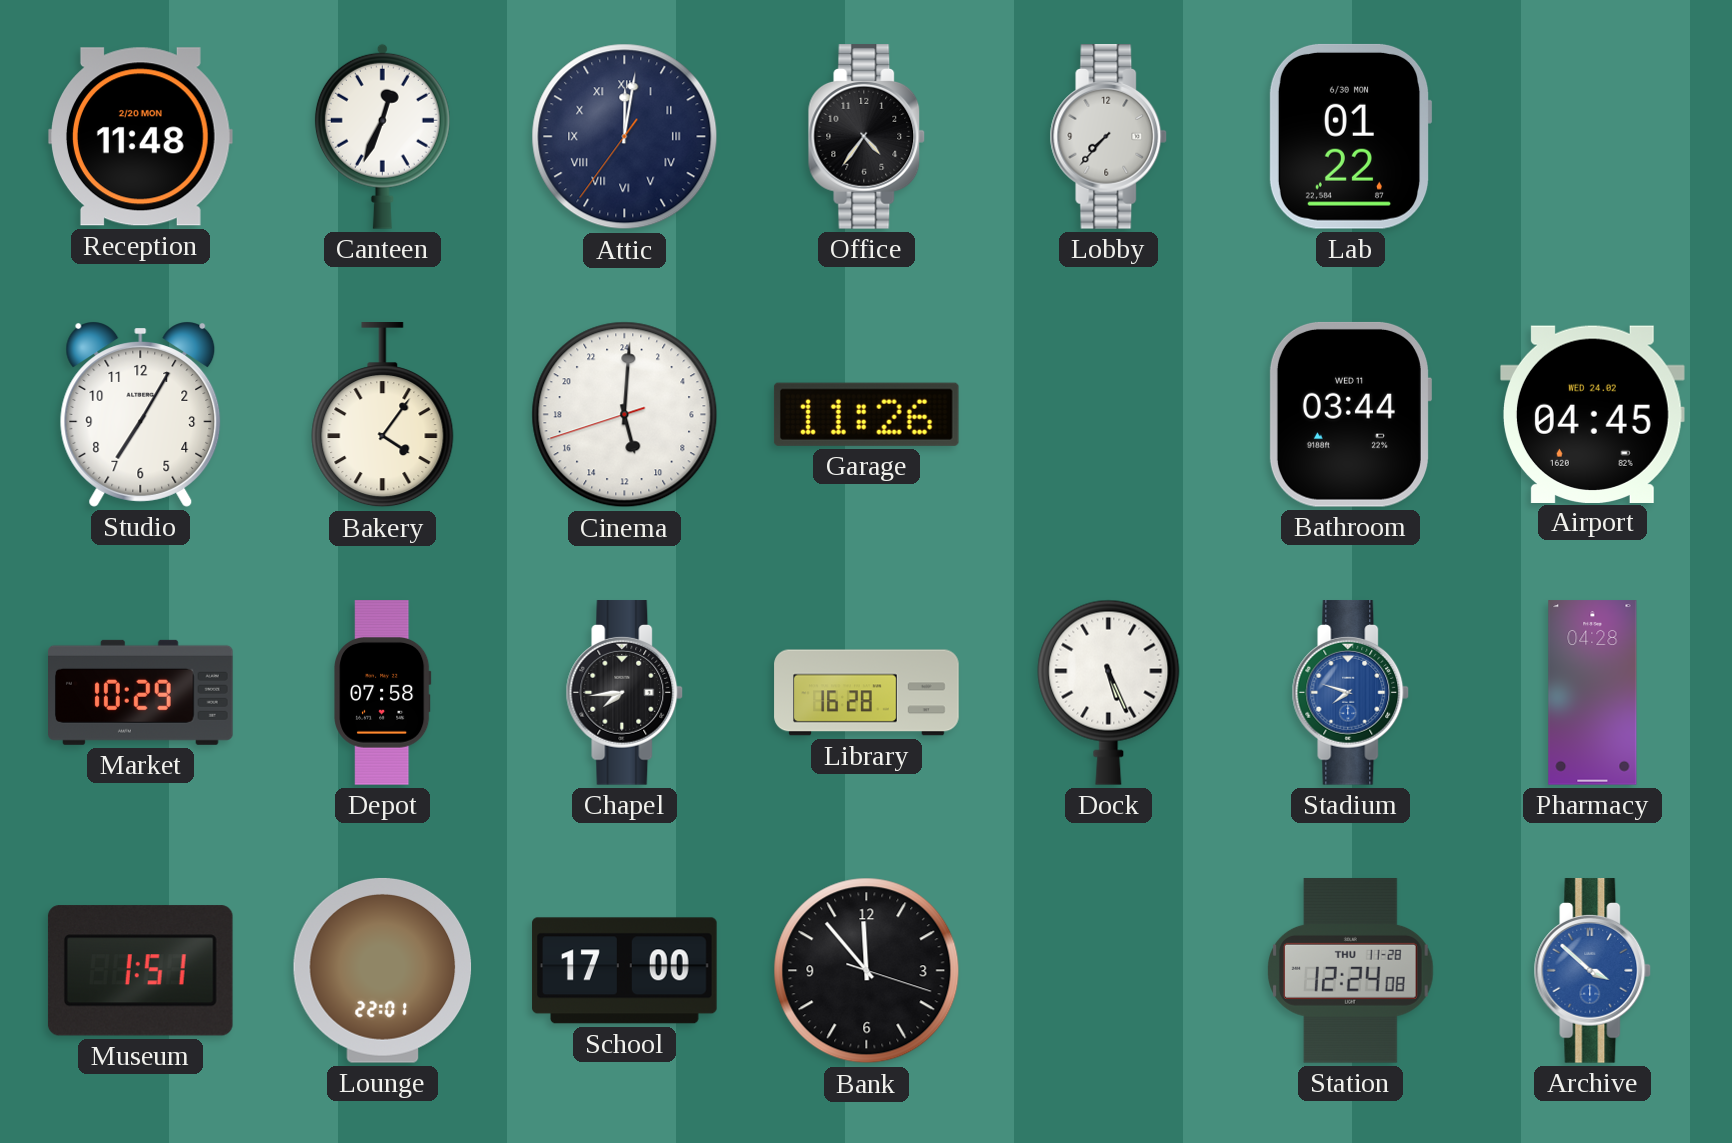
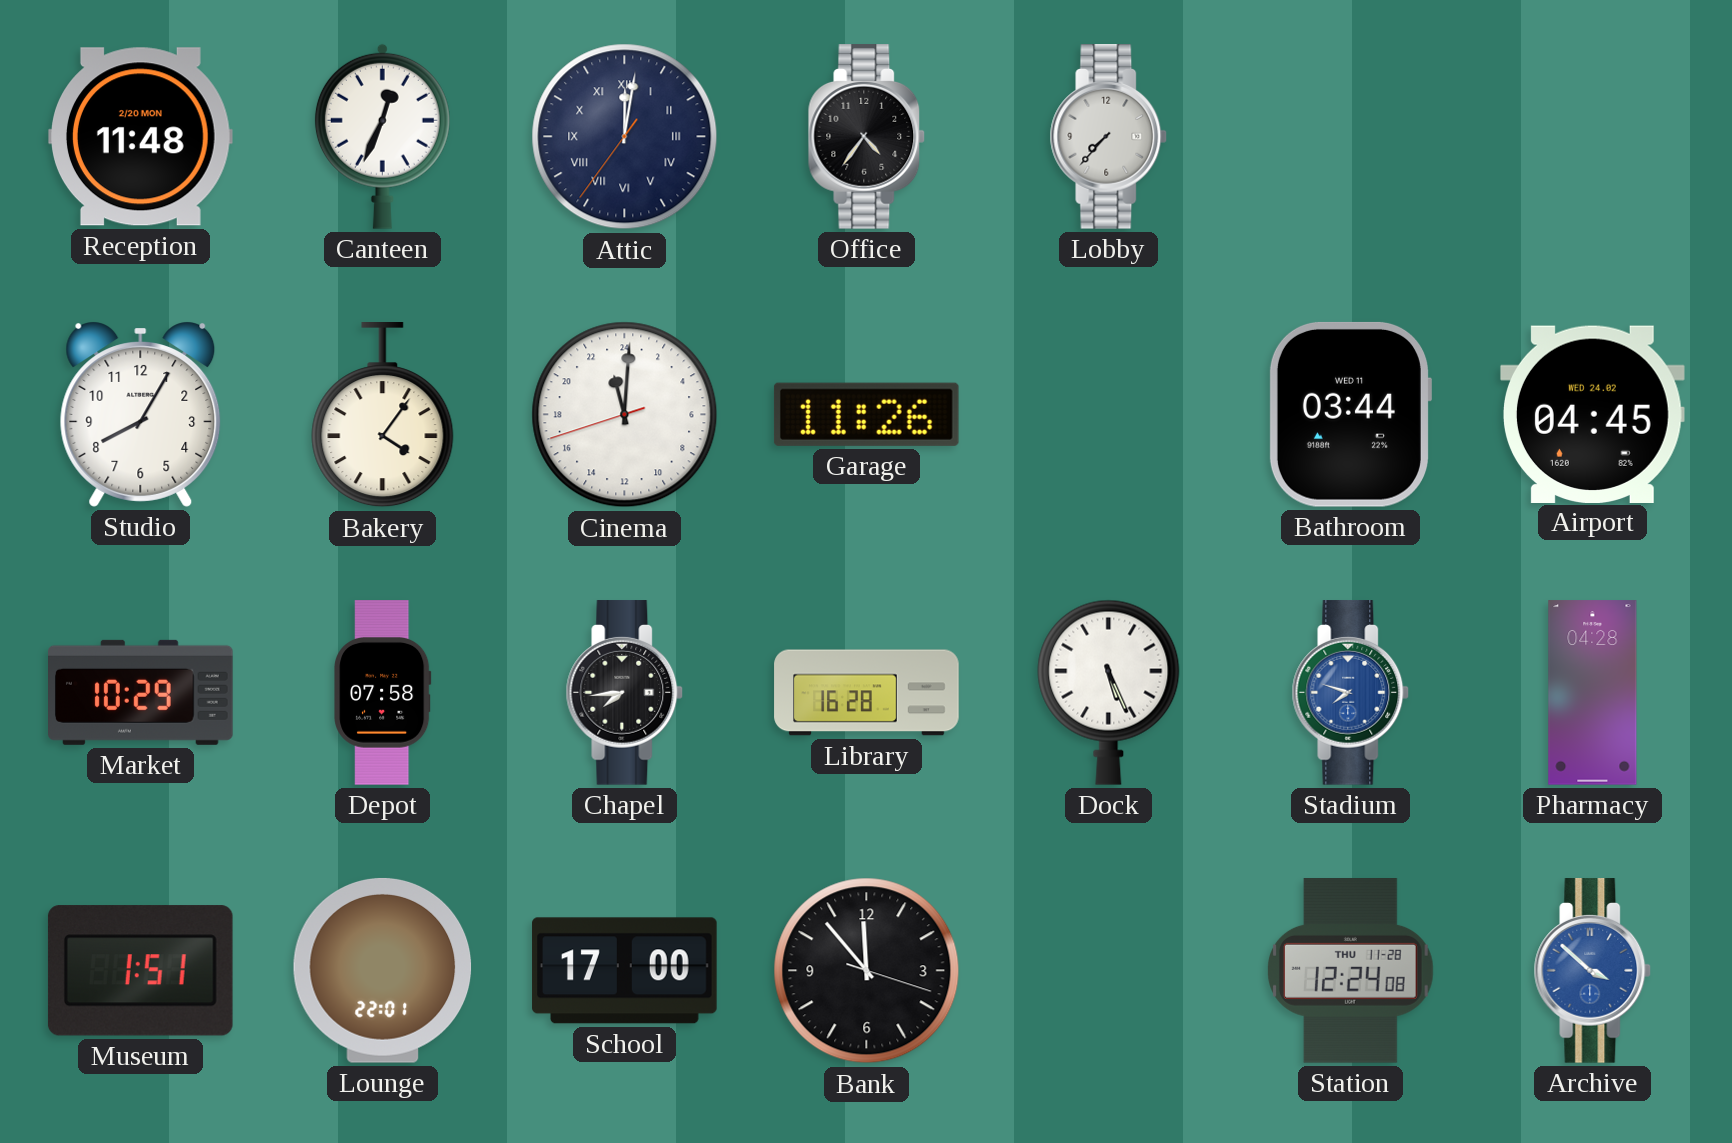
Lab: 01:22 -> none (1350, 136)
Studio: 7:05 -> 8:05 (141, 414)
Cinema: 11:00 -> 23:00 (625, 415)
